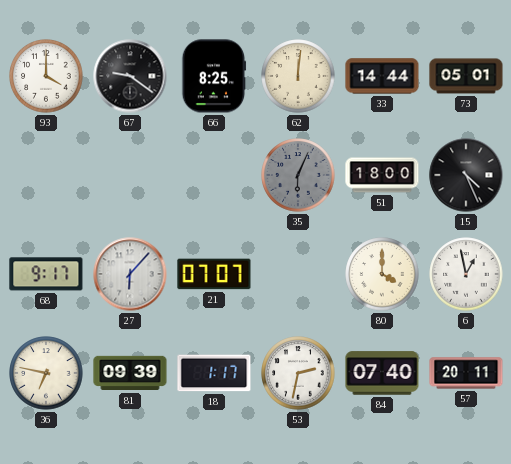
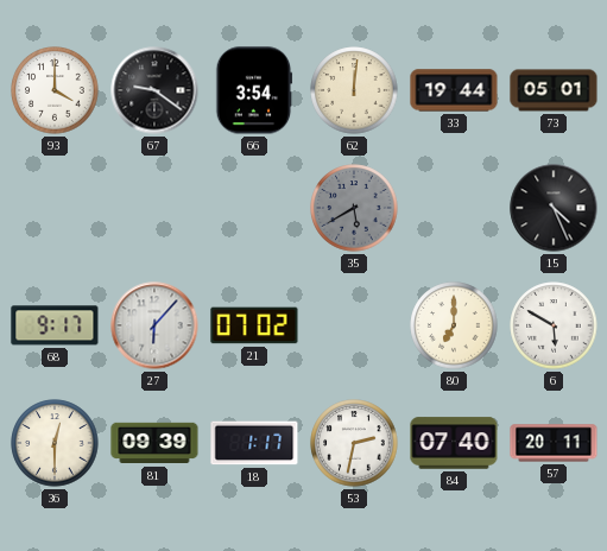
66: 8:25 -> 3:54 (254, 90)
33: 14:44 -> 19:44 (454, 90)
35: 6:04 -> 5:40 (354, 208)
51: 18:00 -> none (382, 175)
21: 07:07 -> 07:02 (254, 325)
80: 4:00 -> 7:00 (454, 325)
6: 12:58 -> 5:50 (554, 325)
36: 6:47 -> 12:30 (55, 443)
